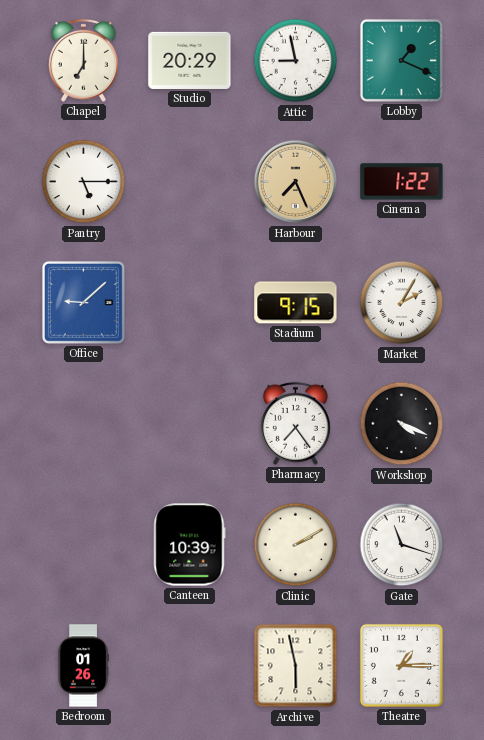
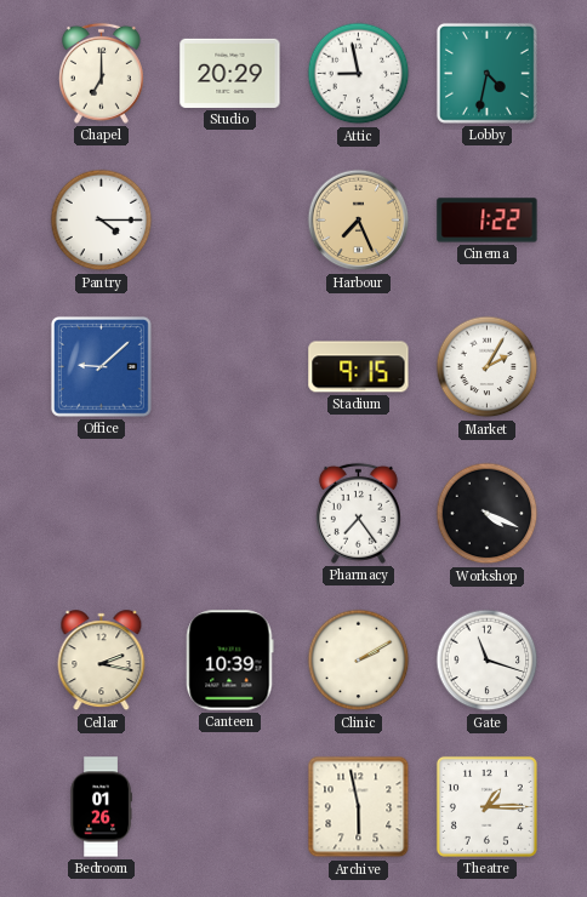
Lobby: 1:19 -> 4:32 (486, 73)
Pantry: 5:15 -> 4:15 (102, 221)
Cellar: none -> 2:17 (102, 661)
